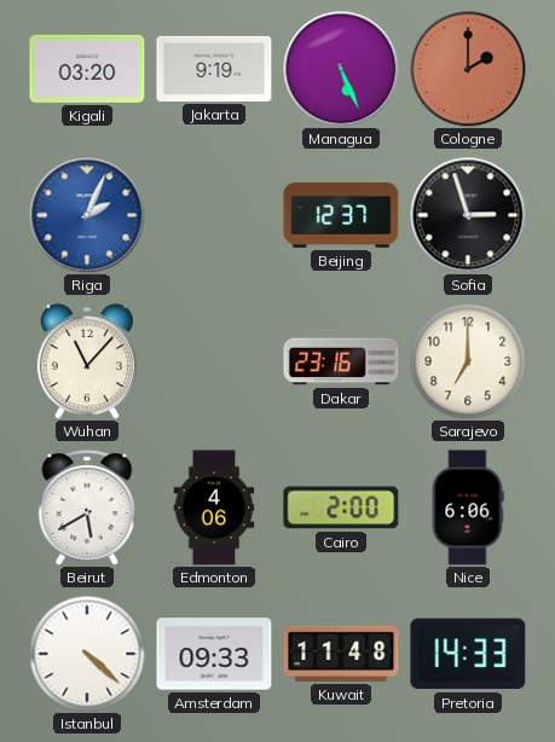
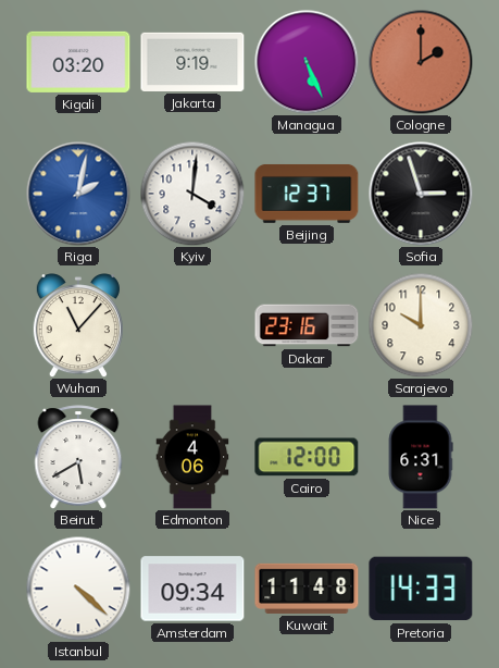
Riga: 2:04 -> 2:02 (78, 194)
Kyiv: none -> 4:01 (192, 194)
Sarajevo: 7:00 -> 10:00 (421, 325)
Cairo: 2:00 -> 12:00 (307, 457)
Nice: 6:06 -> 6:31 (421, 457)
Amsterdam: 09:33 -> 09:34 (192, 589)
